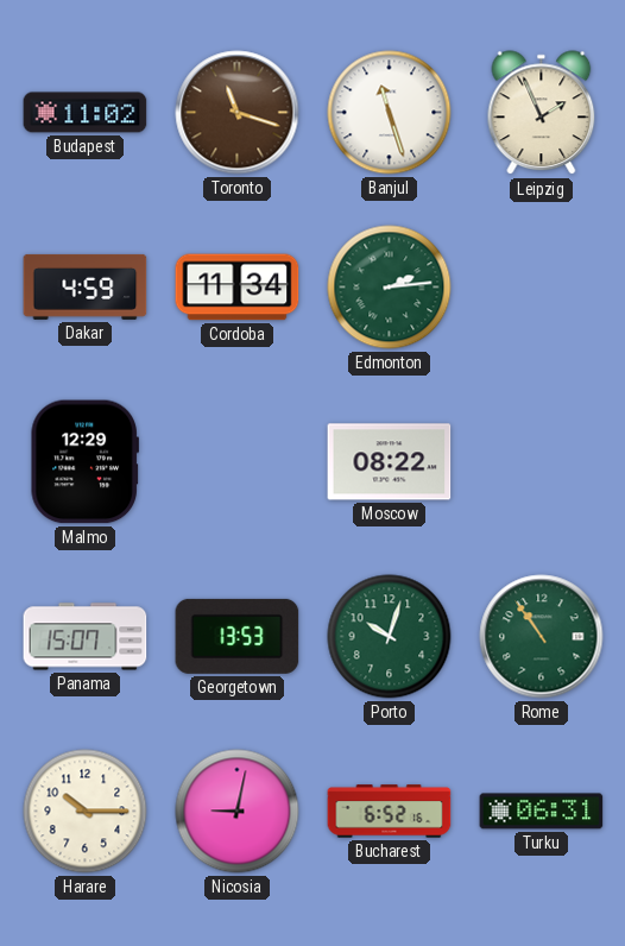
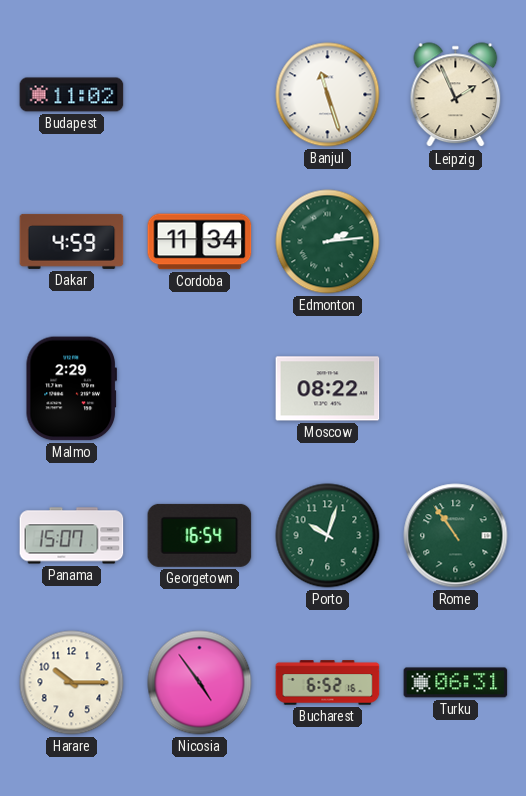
Toronto: 11:18 -> none (238, 113)
Malmo: 12:29 -> 2:29 (71, 389)
Georgetown: 13:53 -> 16:54 (200, 535)
Nicosia: 9:02 -> 4:54 (200, 683)
